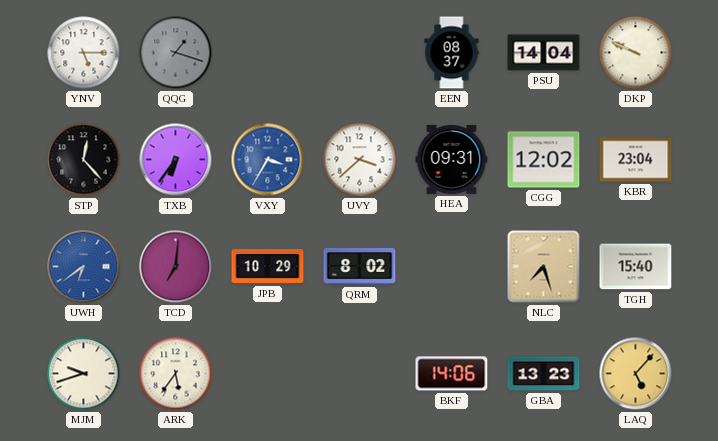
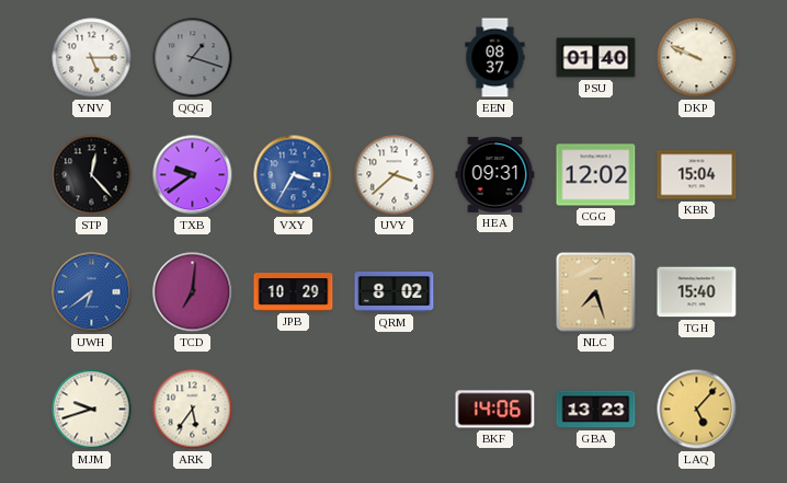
PSU: 14:04 -> 01:40 (596, 58)
TXB: 6:36 -> 9:39 (193, 175)
KBR: 23:04 -> 15:04 (697, 175)
